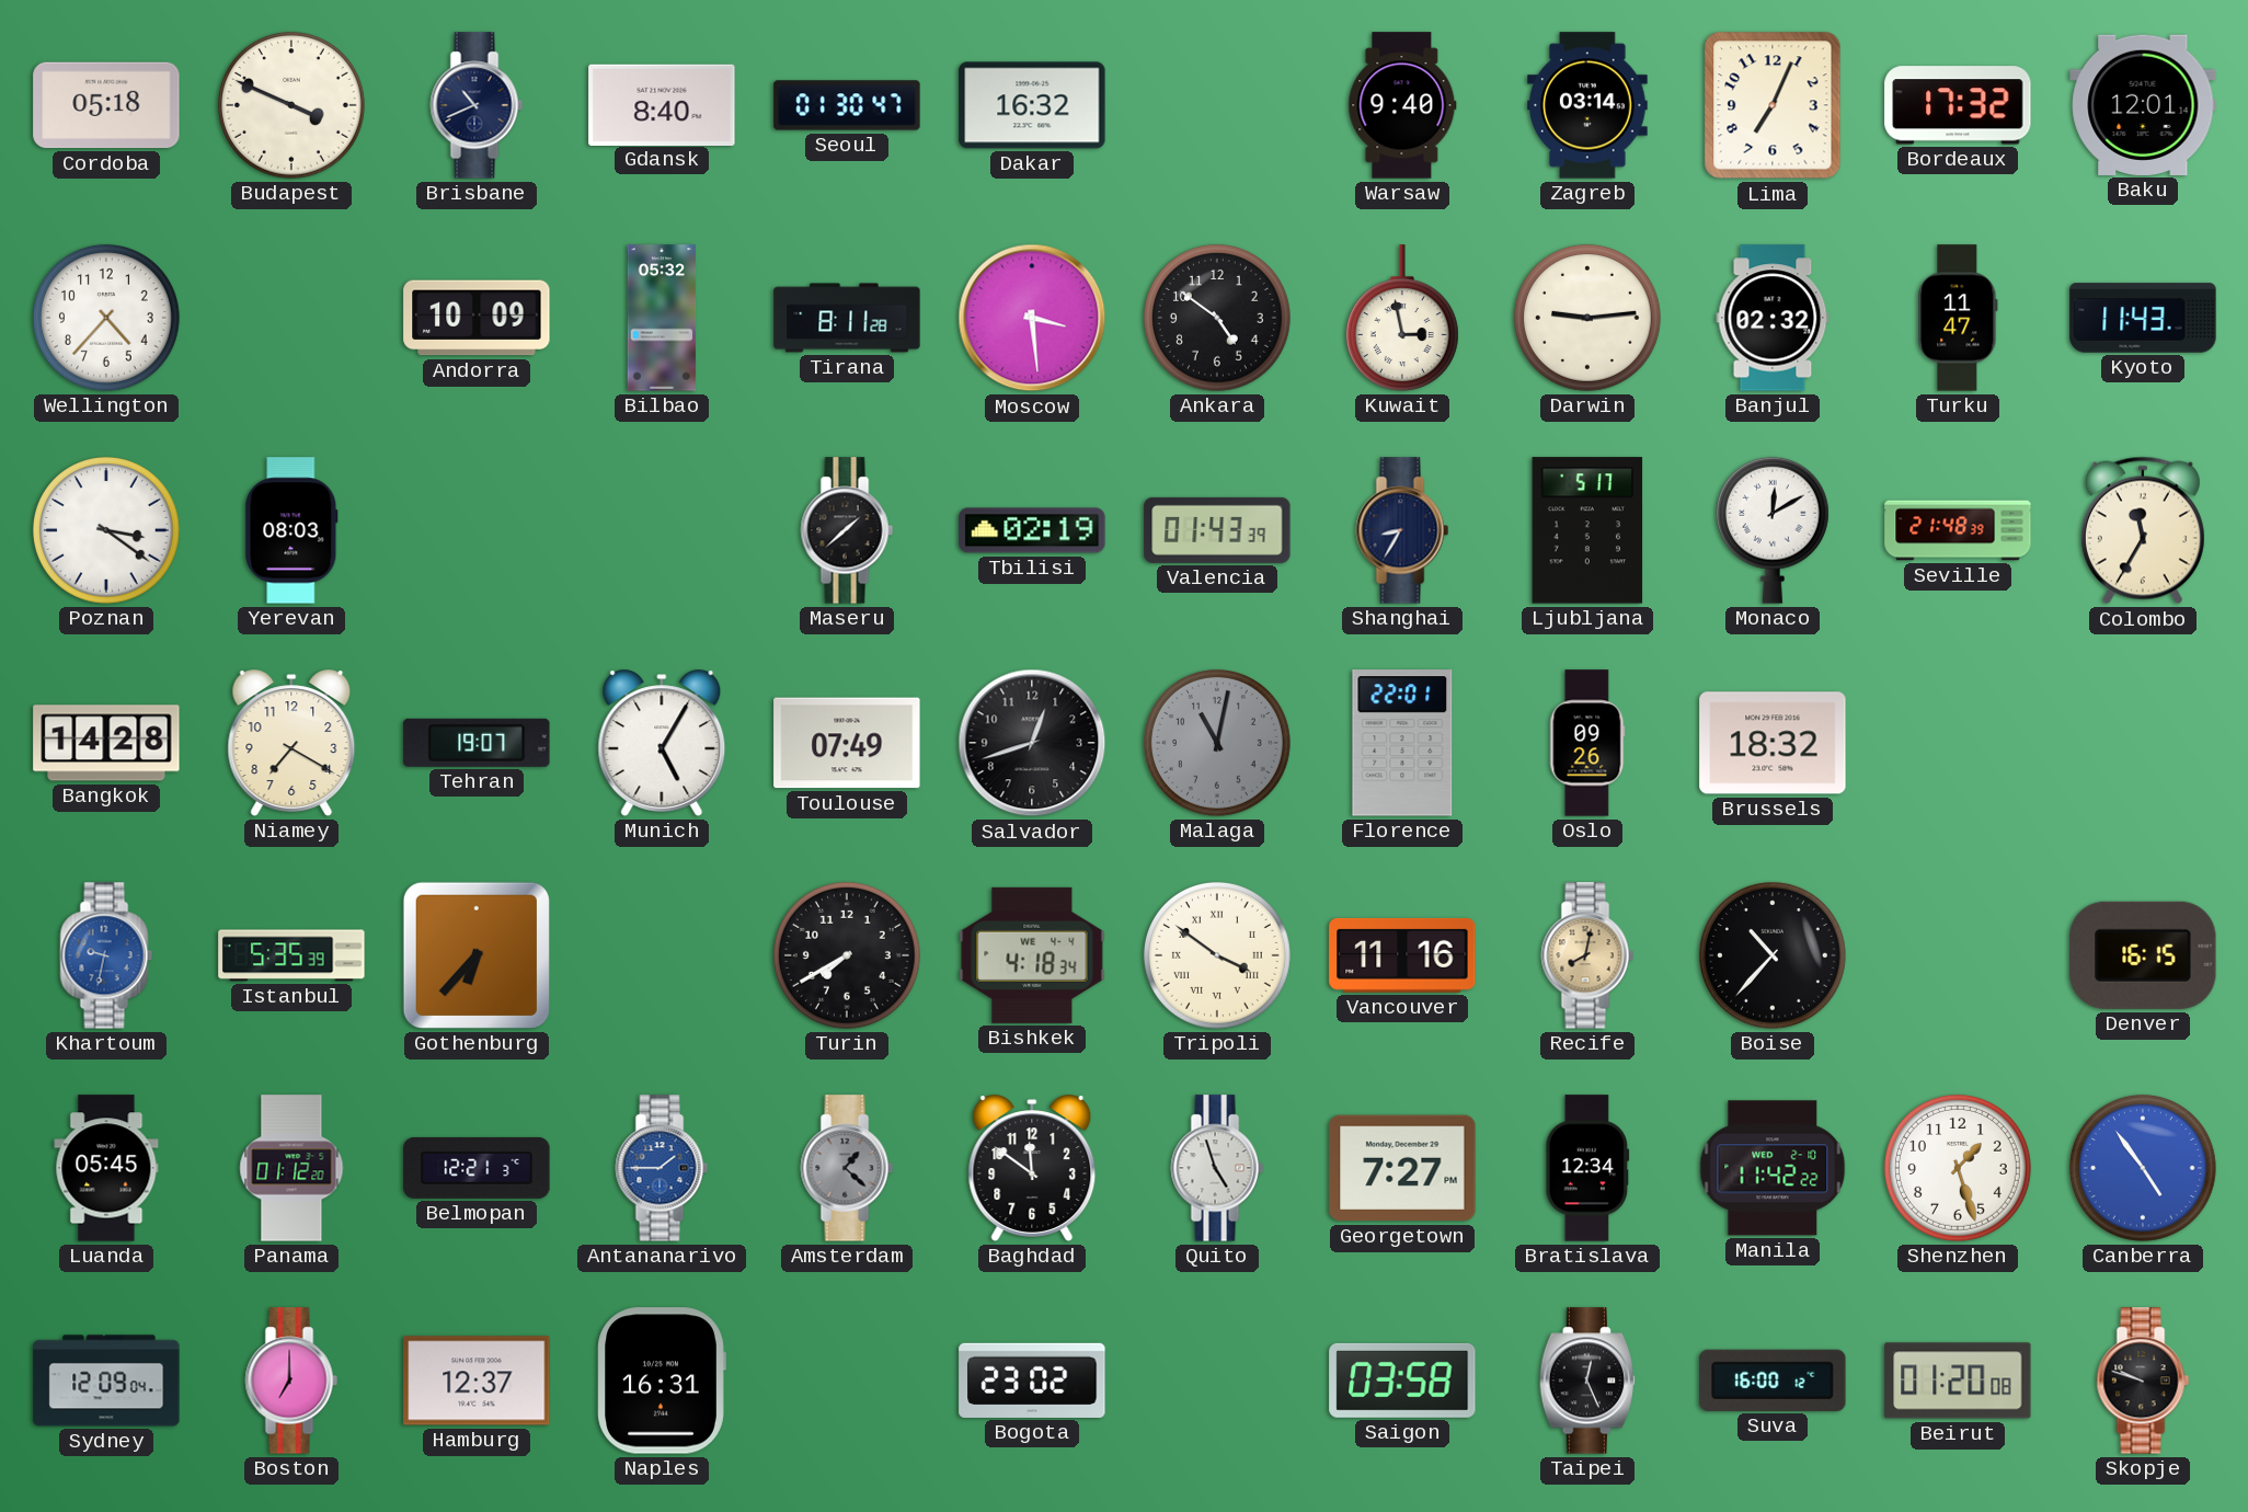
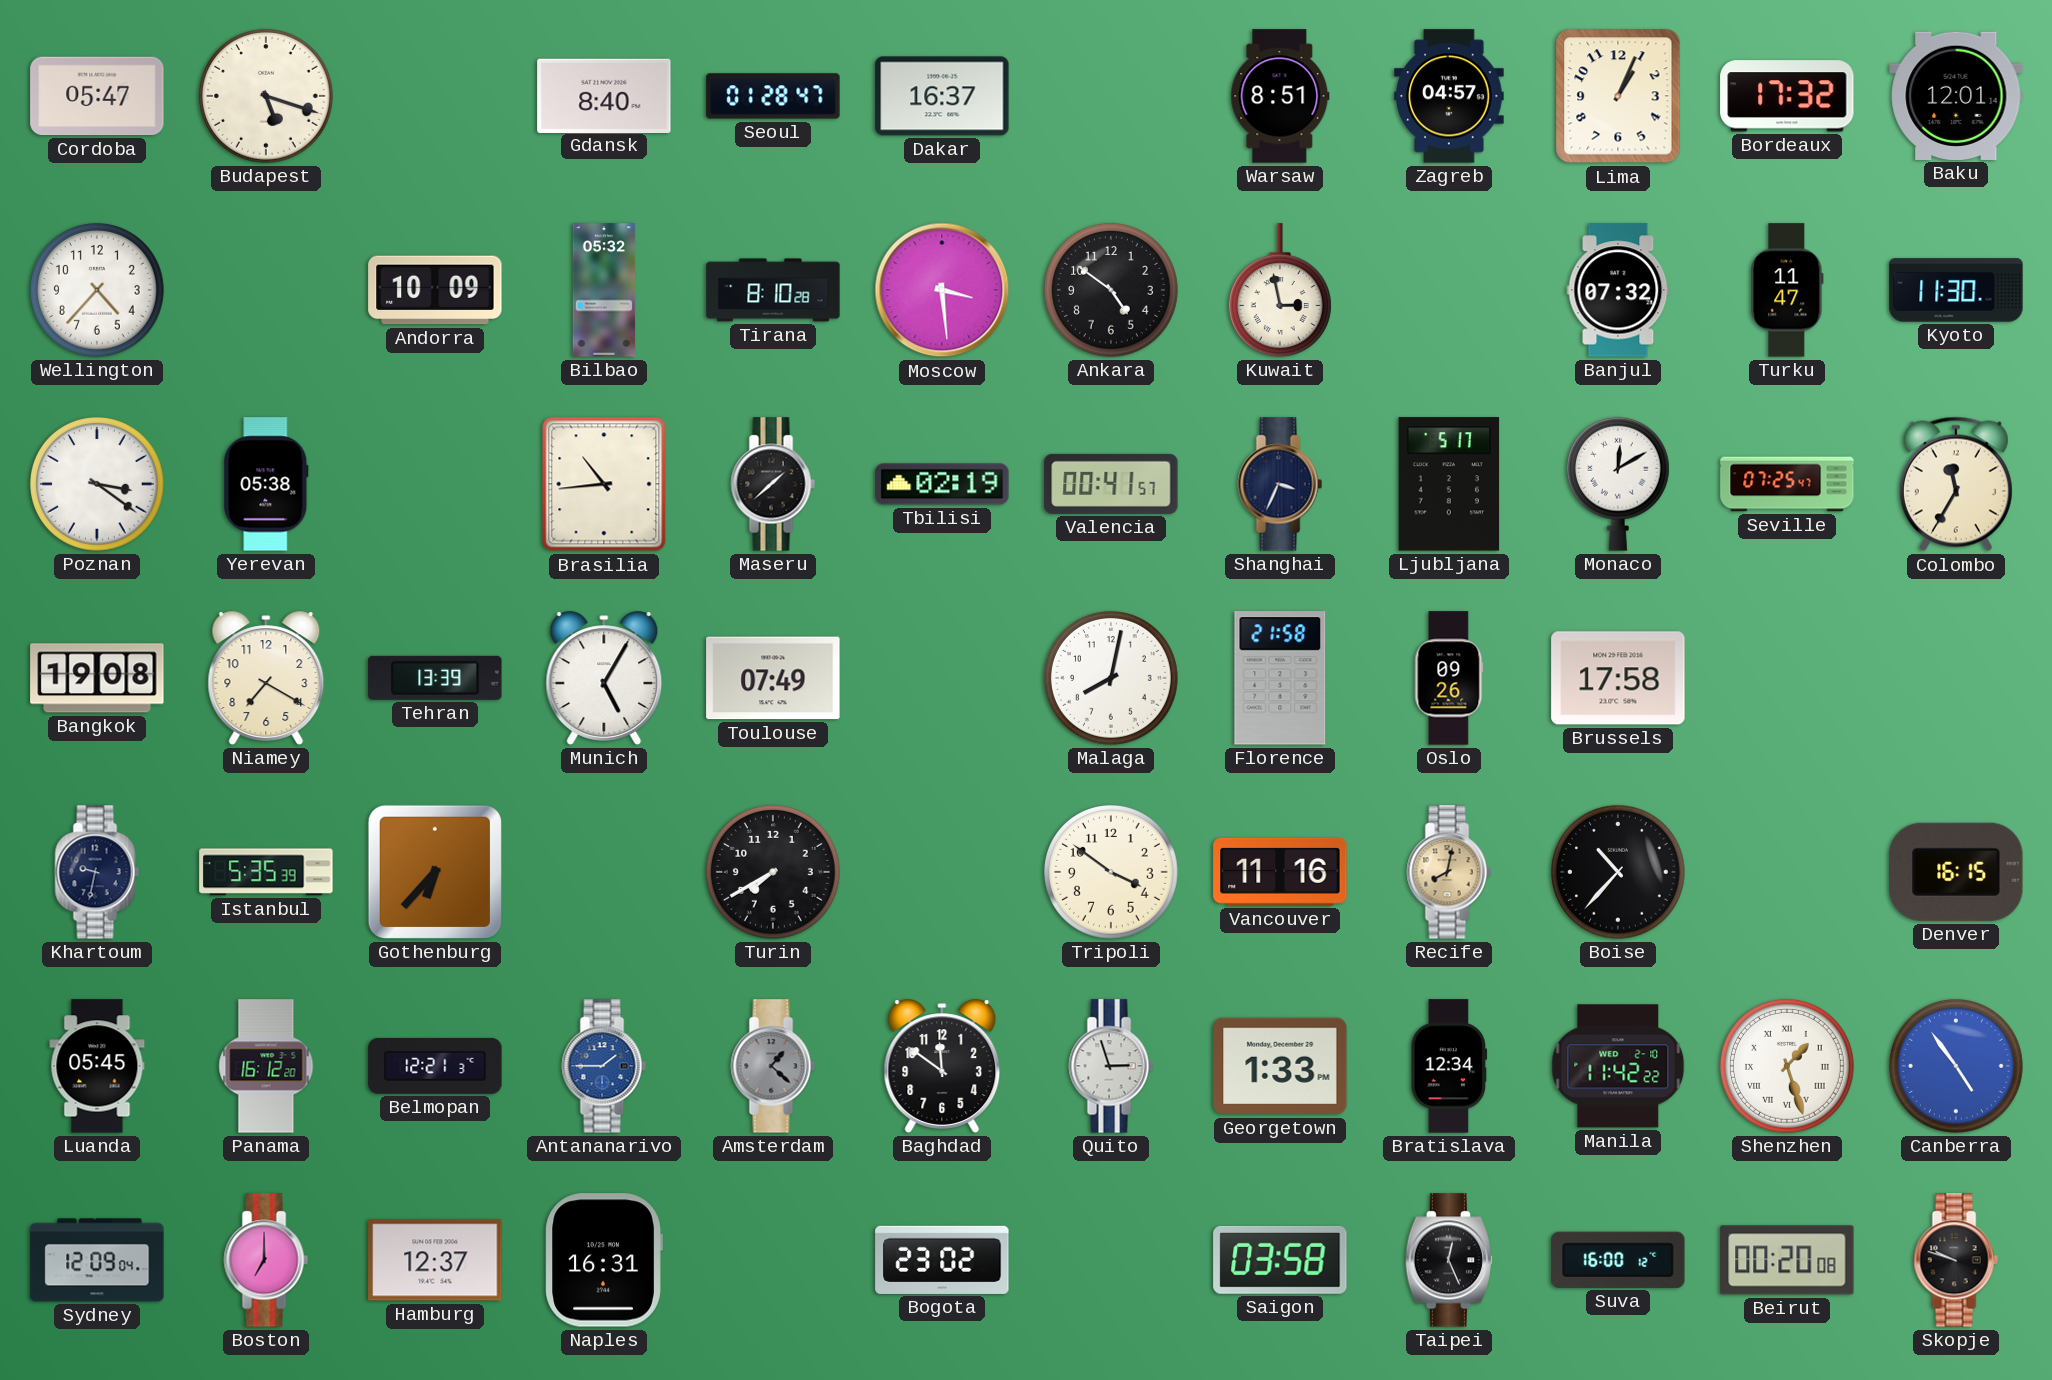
Cordoba: 05:18 -> 05:47 (97, 96)
Budapest: 3:49 -> 5:18 (266, 96)
Brisbane: 10:41 -> none (477, 105)
Seoul: 01:30 -> 01:28 (773, 96)
Dakar: 16:32 -> 16:37 (942, 96)
Warsaw: 9:40 -> 8:51 (1280, 96)
Zagreb: 03:14 -> 04:57 (1449, 96)
Lima: 7:04 -> 1:04 (1618, 96)
Tirana: 8:11 -> 8:10 (773, 290)
Darwin: 9:14 -> none (1587, 318)
Banjul: 02:32 -> 07:32 (1618, 290)
Kyoto: 11:43 -> 11:30 (1956, 290)
Yerevan: 08:03 -> 05:38 (266, 484)
Brasilia: none -> 10:44 (604, 484)
Valencia: 01:43 -> 00:41 (1111, 484)
Shanghai: 8:35 -> 3:34 (1280, 484)
Seville: 21:48 -> 07:25 (1787, 484)
Bangkok: 14:28 -> 19:08 (97, 678)
Tehran: 19:07 -> 13:39 (435, 678)
Salvador: 12:42 -> none (1032, 743)
Malaga: 11:02 -> 8:02 (1111, 678)
Malaga dial: grey -> white (1111, 678)
Florence: 22:01 -> 21:58 (1280, 678)
Brussels: 18:32 -> 17:58 (1618, 678)
Khartoum dial: blue -> navy (97, 872)
Bishkek: 4:18 -> none (1032, 955)
Tripoli numerals: Roman -> Arabic (1111, 872)
Panama: 01:12 -> 16:12 (266, 1066)
Quito: 4:57 -> 2:57 (1111, 1066)
Georgetown: 7:27 -> 1:33 (1280, 1066)
Shenzhen numerals: Arabic -> Roman (1787, 1066)
Beirut: 01:20 -> 00:20 (1787, 1260)
